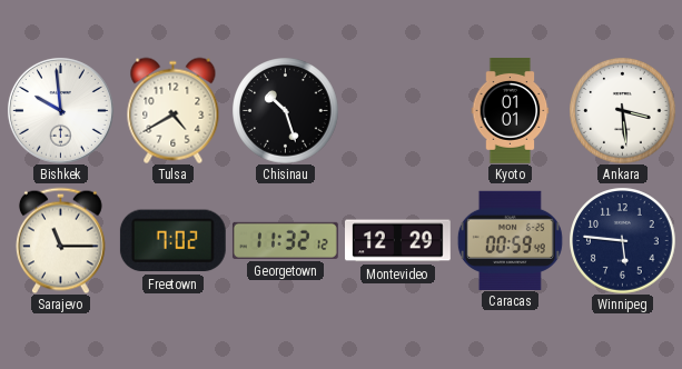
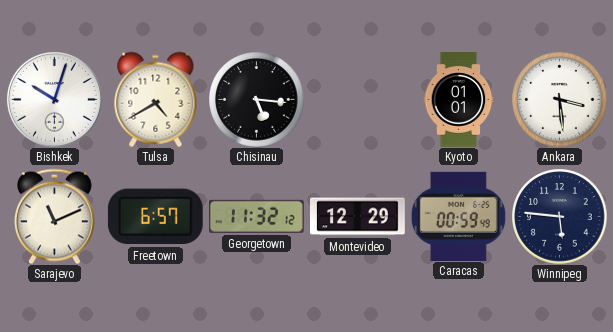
Bishkek: 9:59 -> 10:03 (54, 99)
Chisinau: 10:27 -> 5:16 (256, 99)
Sarajevo: 11:15 -> 11:11 (54, 216)
Freetown: 7:02 -> 6:57 (155, 217)
